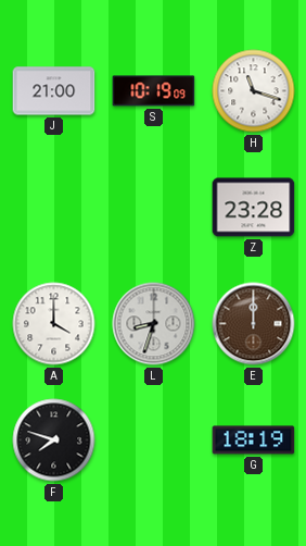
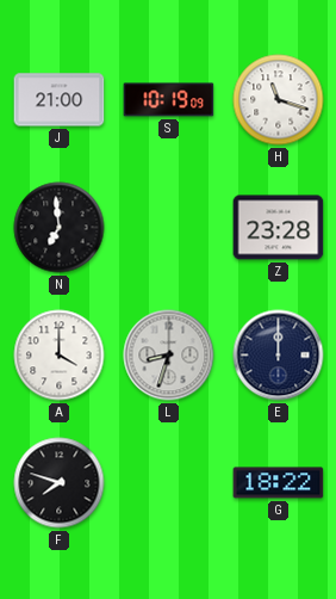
N: none -> 6:59 (60, 228)
E dial: brown -> navy (279, 356)
G: 18:19 -> 18:22 (279, 483)
